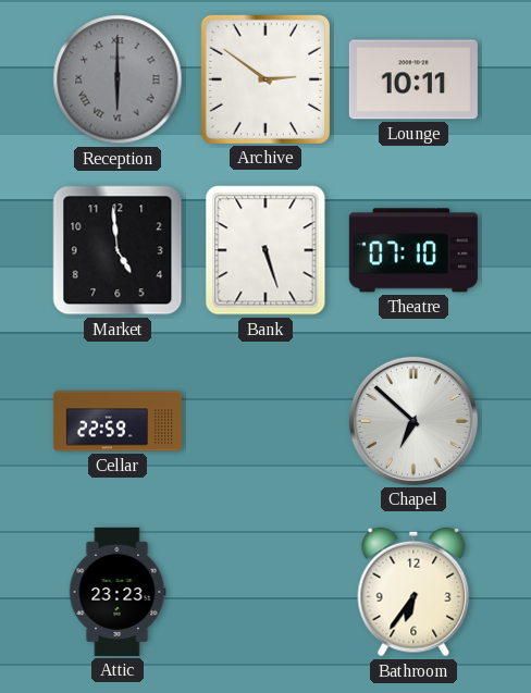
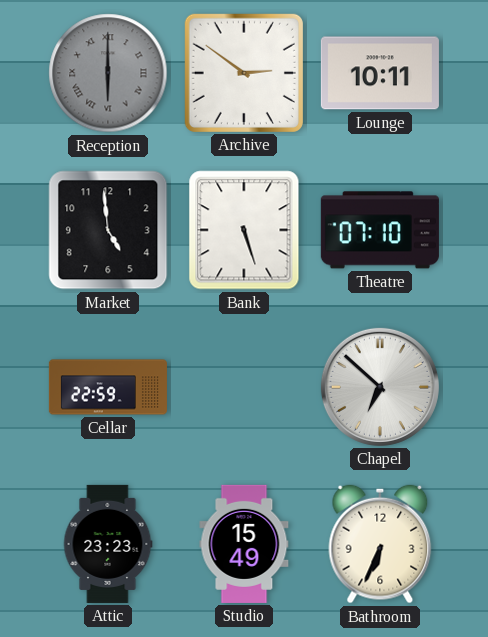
Studio: none -> 15:49 (244, 544)
Bathroom: 6:36 -> 6:34 (380, 544)
